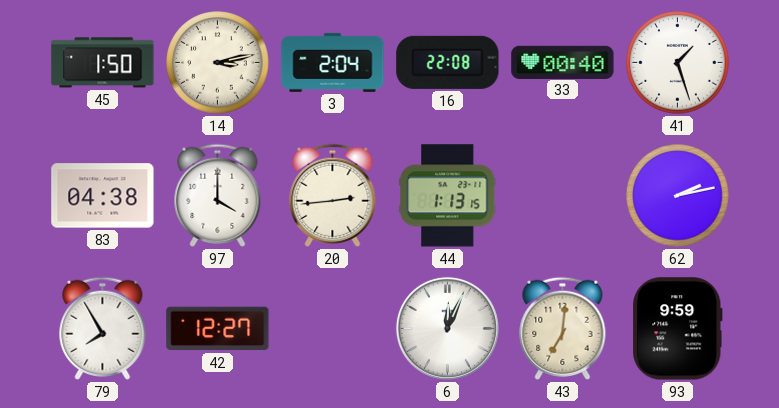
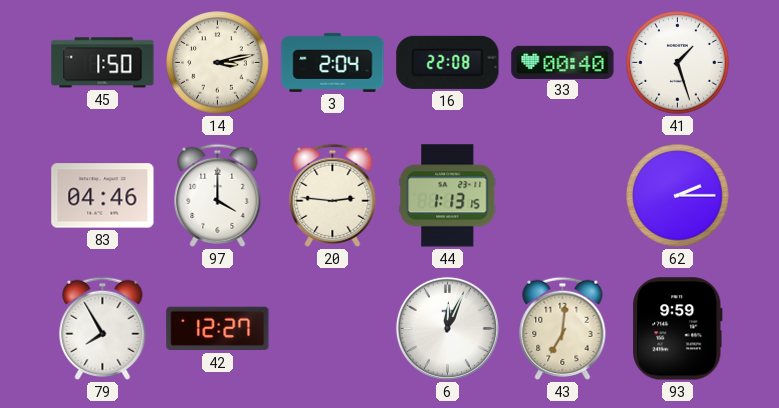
83: 04:38 -> 04:46 (103, 196)
20: 2:44 -> 2:46 (333, 195)
62: 2:13 -> 2:15 (678, 196)
